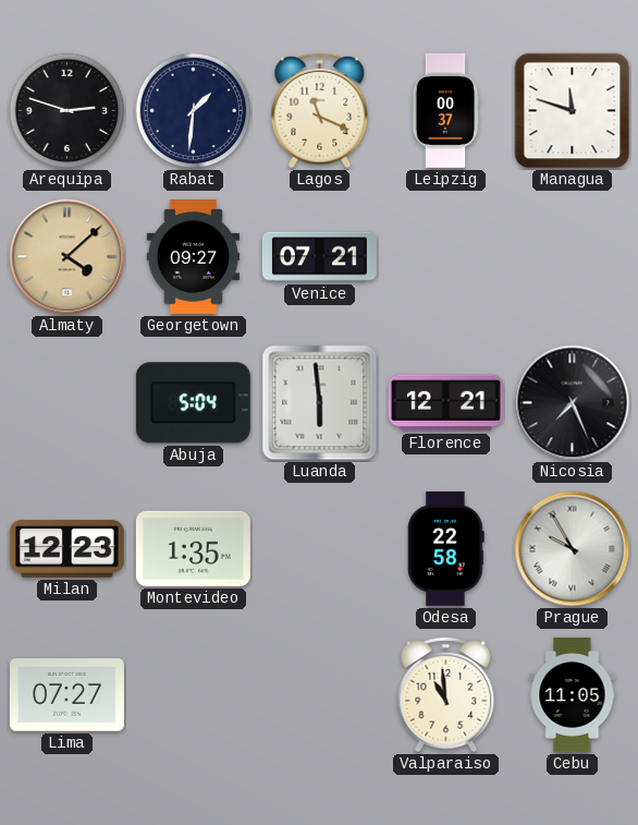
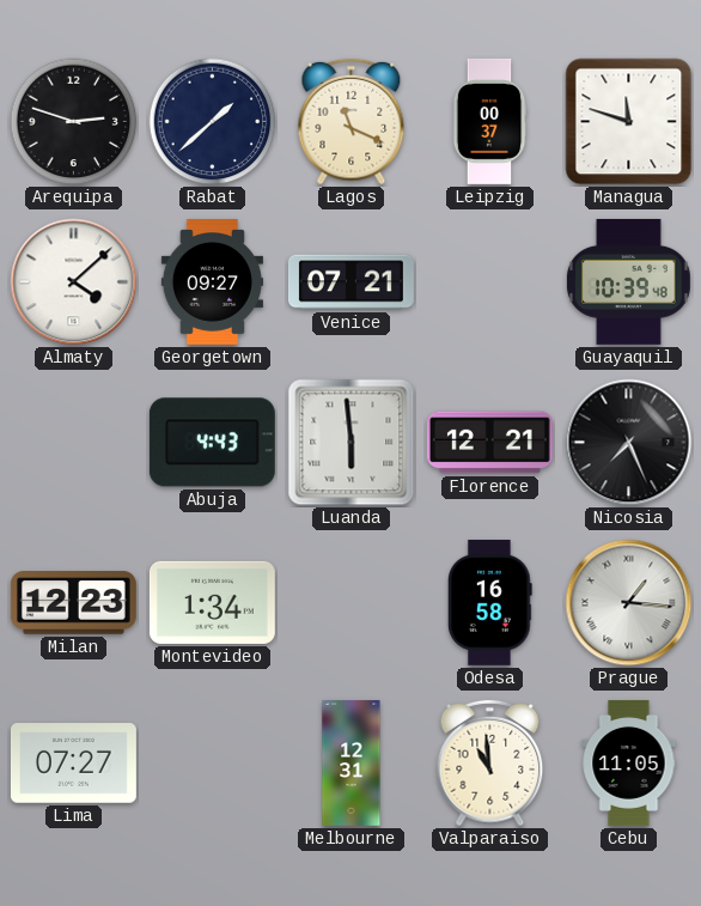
Rabat: 1:31 -> 1:38 (213, 122)
Almaty dial: champagne -> white (74, 282)
Guayaquil: none -> 10:39 (628, 281)
Abuja: 5:04 -> 4:43 (212, 443)
Montevideo: 1:35 -> 1:34 (212, 602)
Odesa: 22:58 -> 16:58 (490, 602)
Prague: 9:55 -> 1:16 (629, 603)
Melbourne: none -> 12:31 (352, 762)
